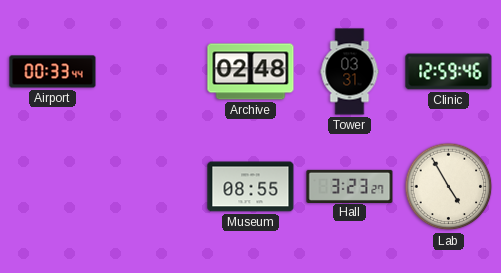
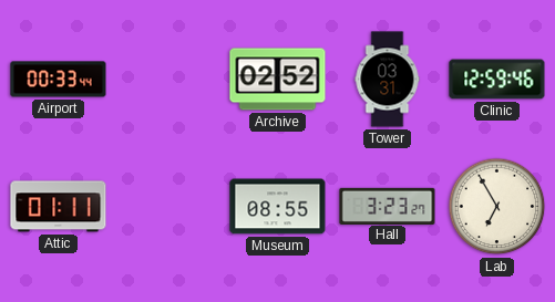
Archive: 02:48 -> 02:52 (278, 80)
Attic: none -> 01:11 (59, 207)
Lab: 4:55 -> 6:55 (497, 207)
